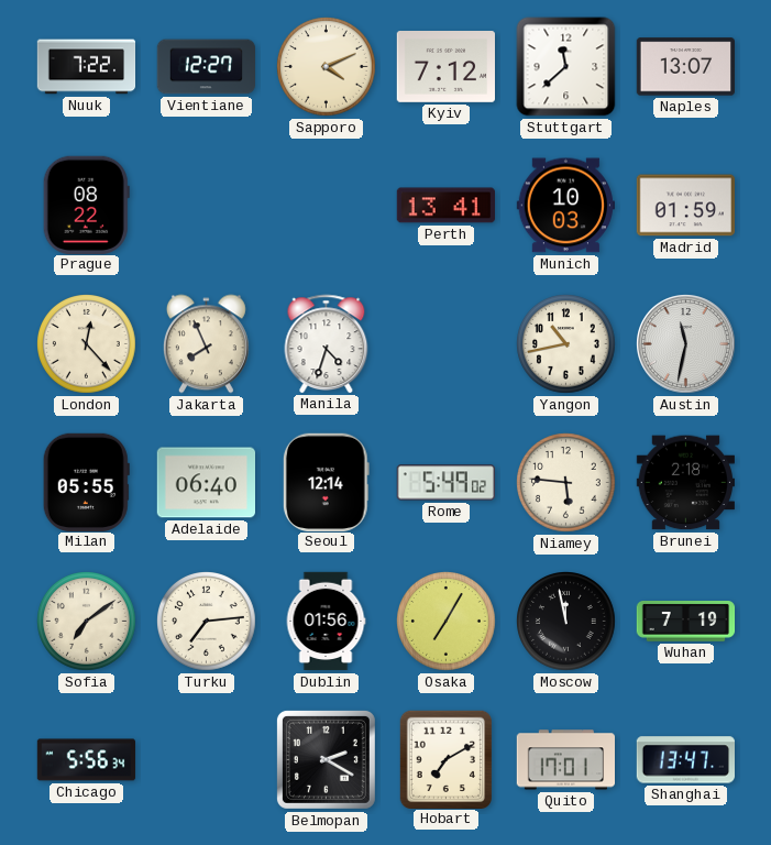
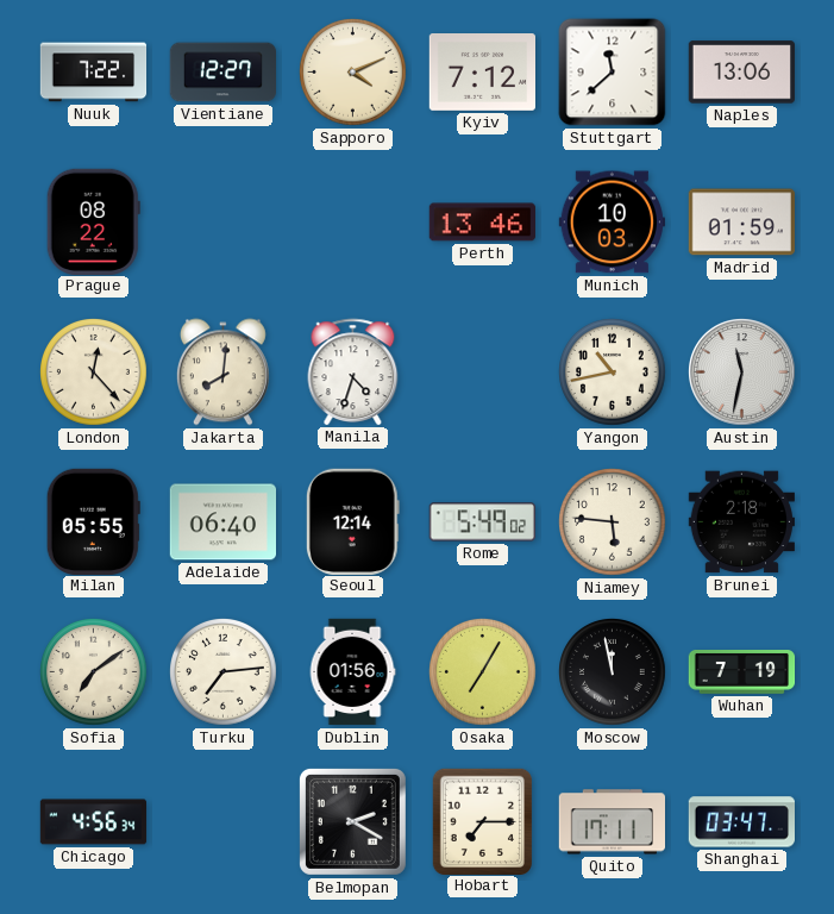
Naples: 13:07 -> 13:06 (741, 73)
Perth: 13:41 -> 13:46 (482, 223)
Jakarta: 7:56 -> 8:01 (222, 373)
Chicago: 5:56 -> 4:56 (94, 822)
Hobart: 7:10 -> 7:15 (482, 821)
Quito: 17:01 -> 17:11 (613, 822)
Shanghai: 13:47 -> 03:47 (741, 822)
